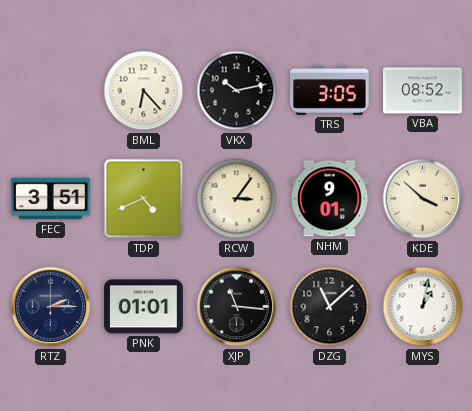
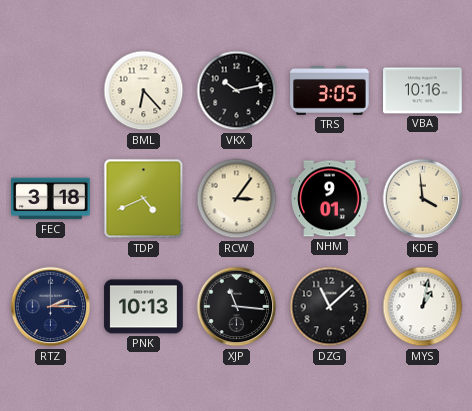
VBA: 08:52 -> 10:16 (423, 91)
FEC: 3:51 -> 3:18 (51, 199)
KDE: 3:52 -> 3:59 (423, 199)
PNK: 01:01 -> 10:13 (144, 307)
